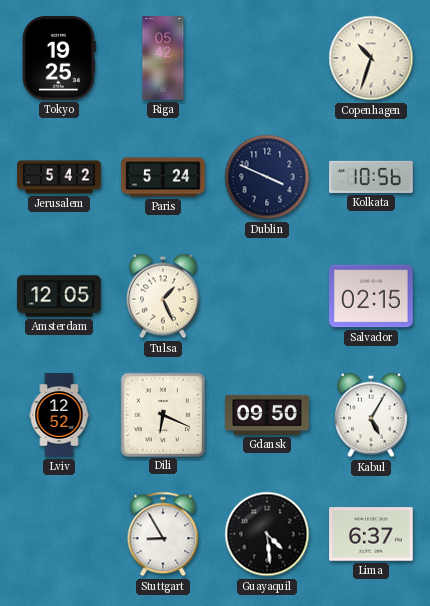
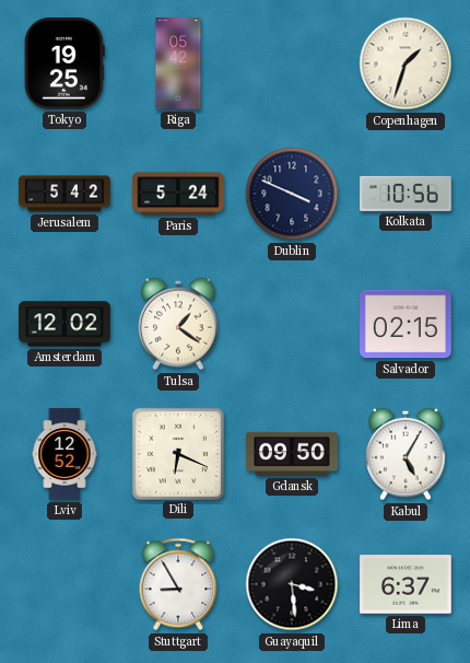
Copenhagen: 10:33 -> 1:33 (406, 63)
Amsterdam: 12:05 -> 12:02 (64, 324)
Tulsa: 1:26 -> 1:21 (179, 324)
Guayaquil: 4:29 -> 3:29 (292, 584)
